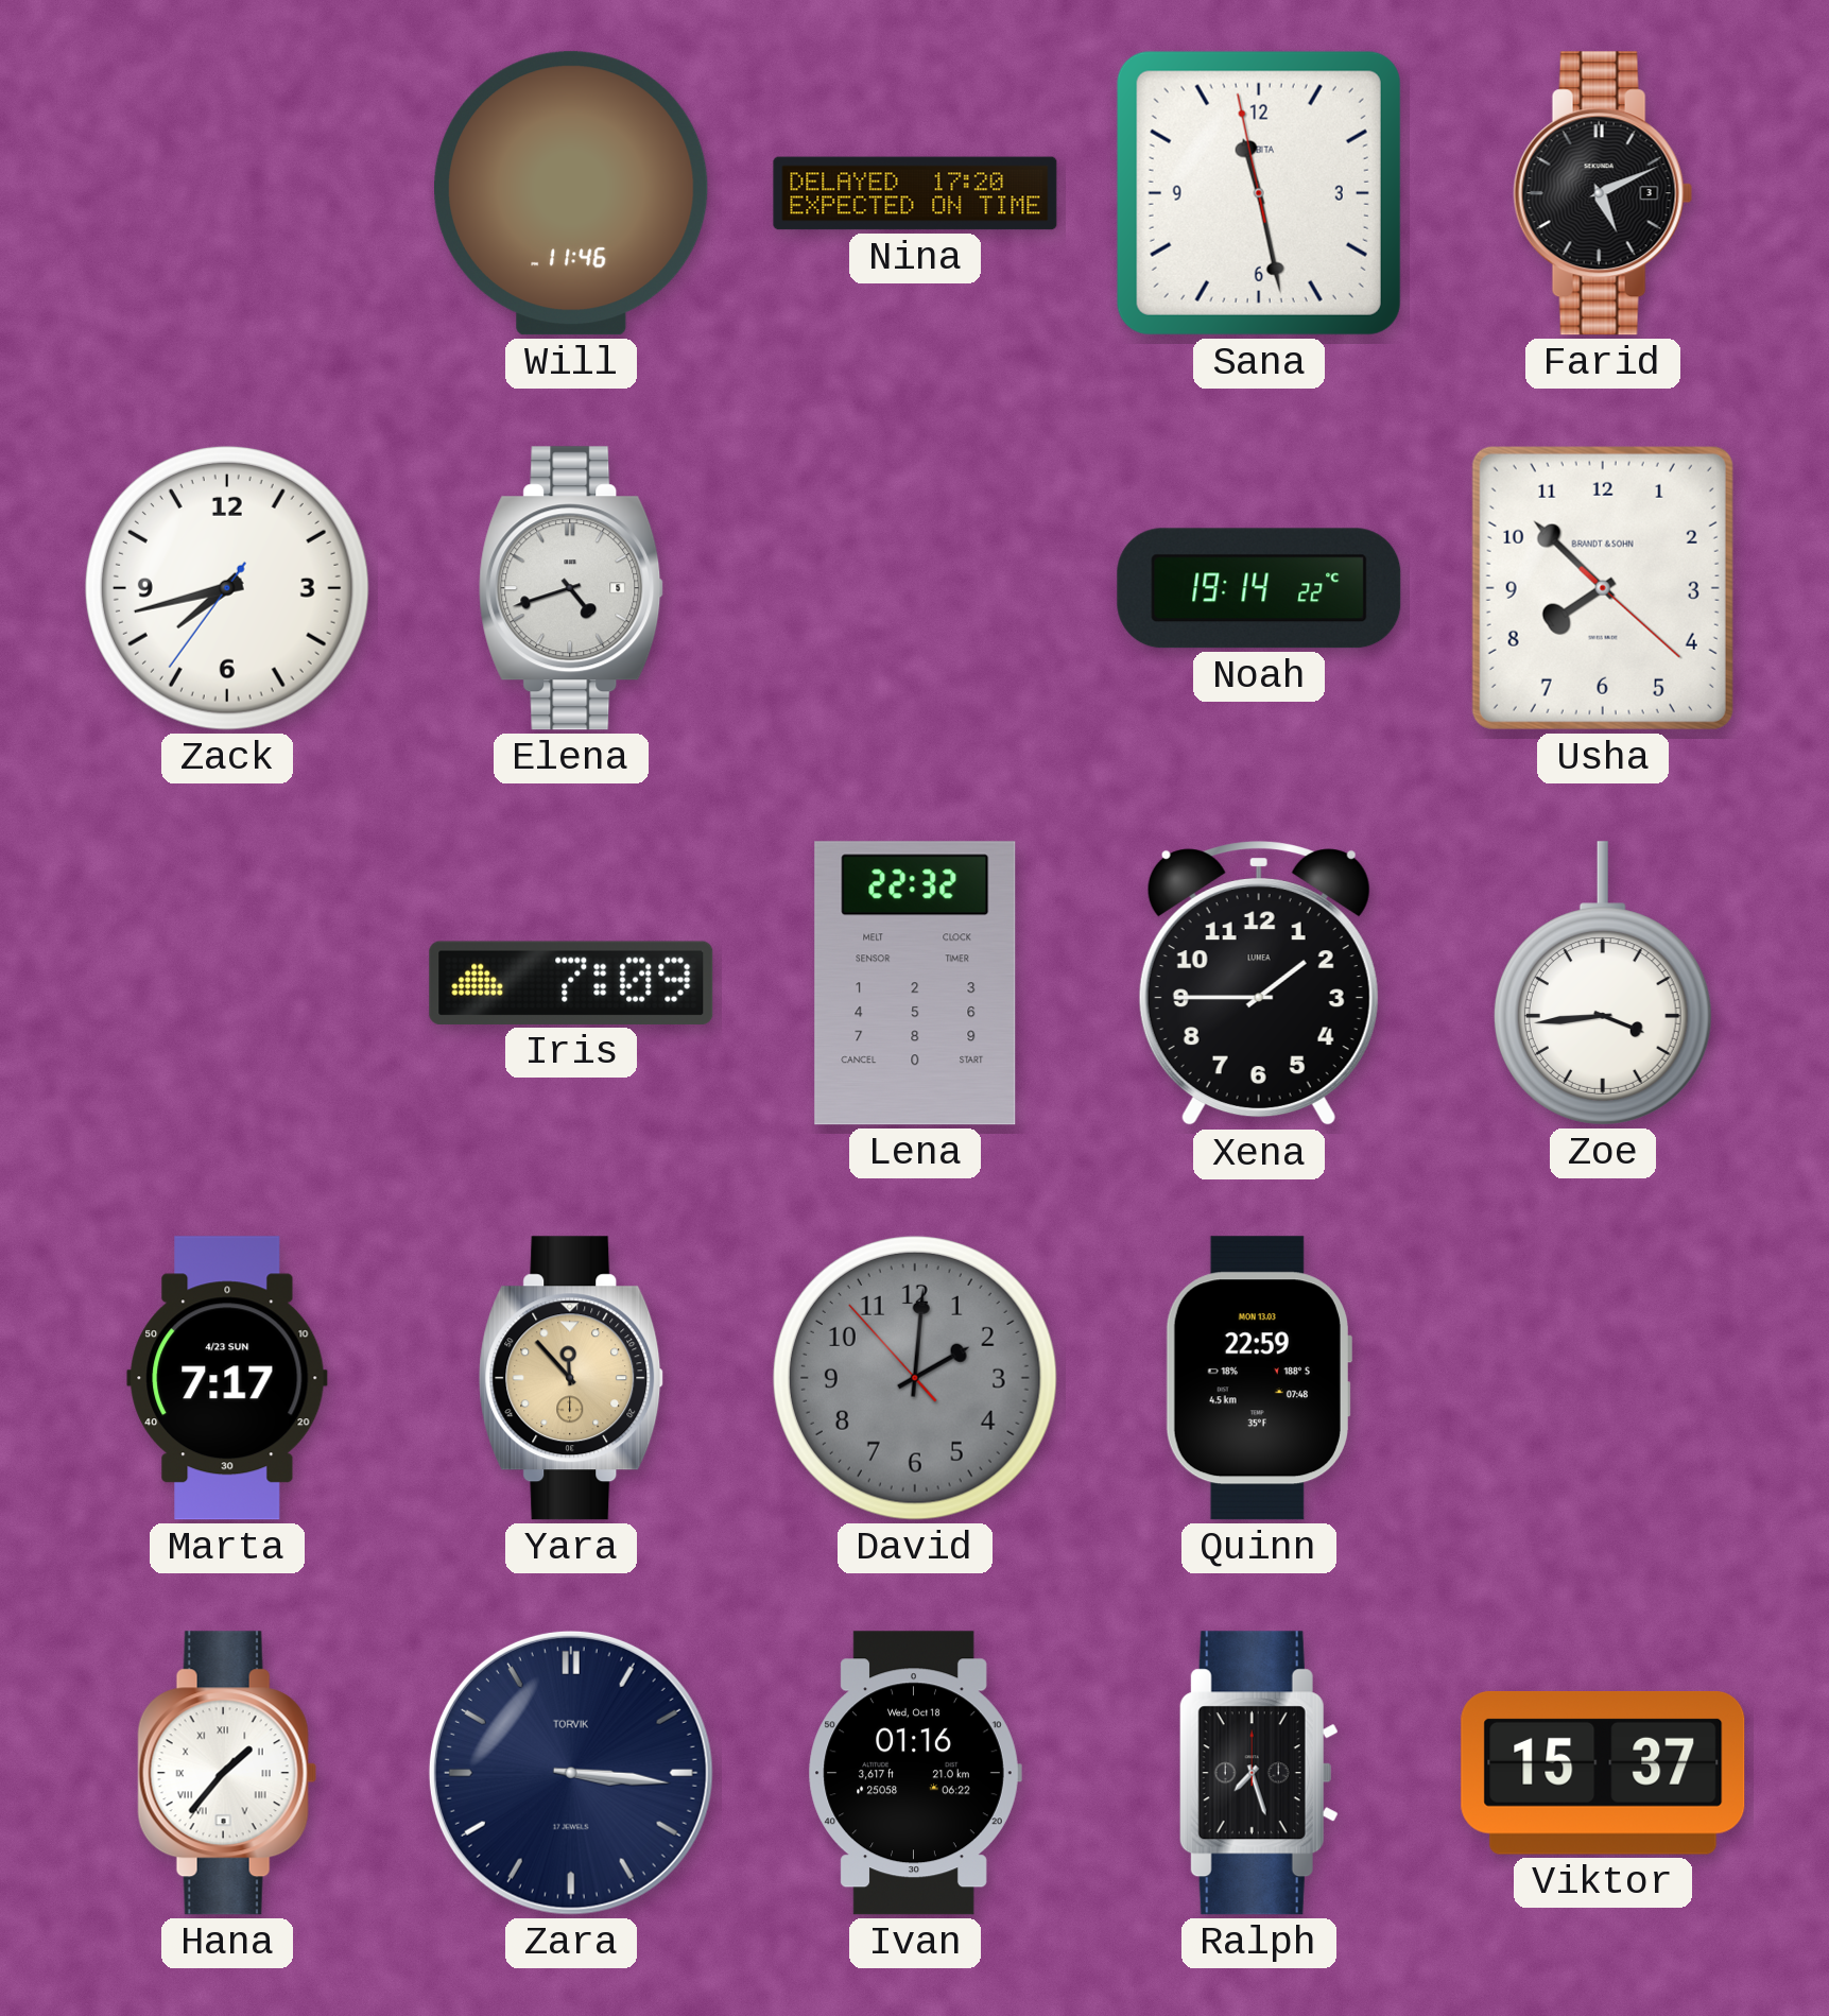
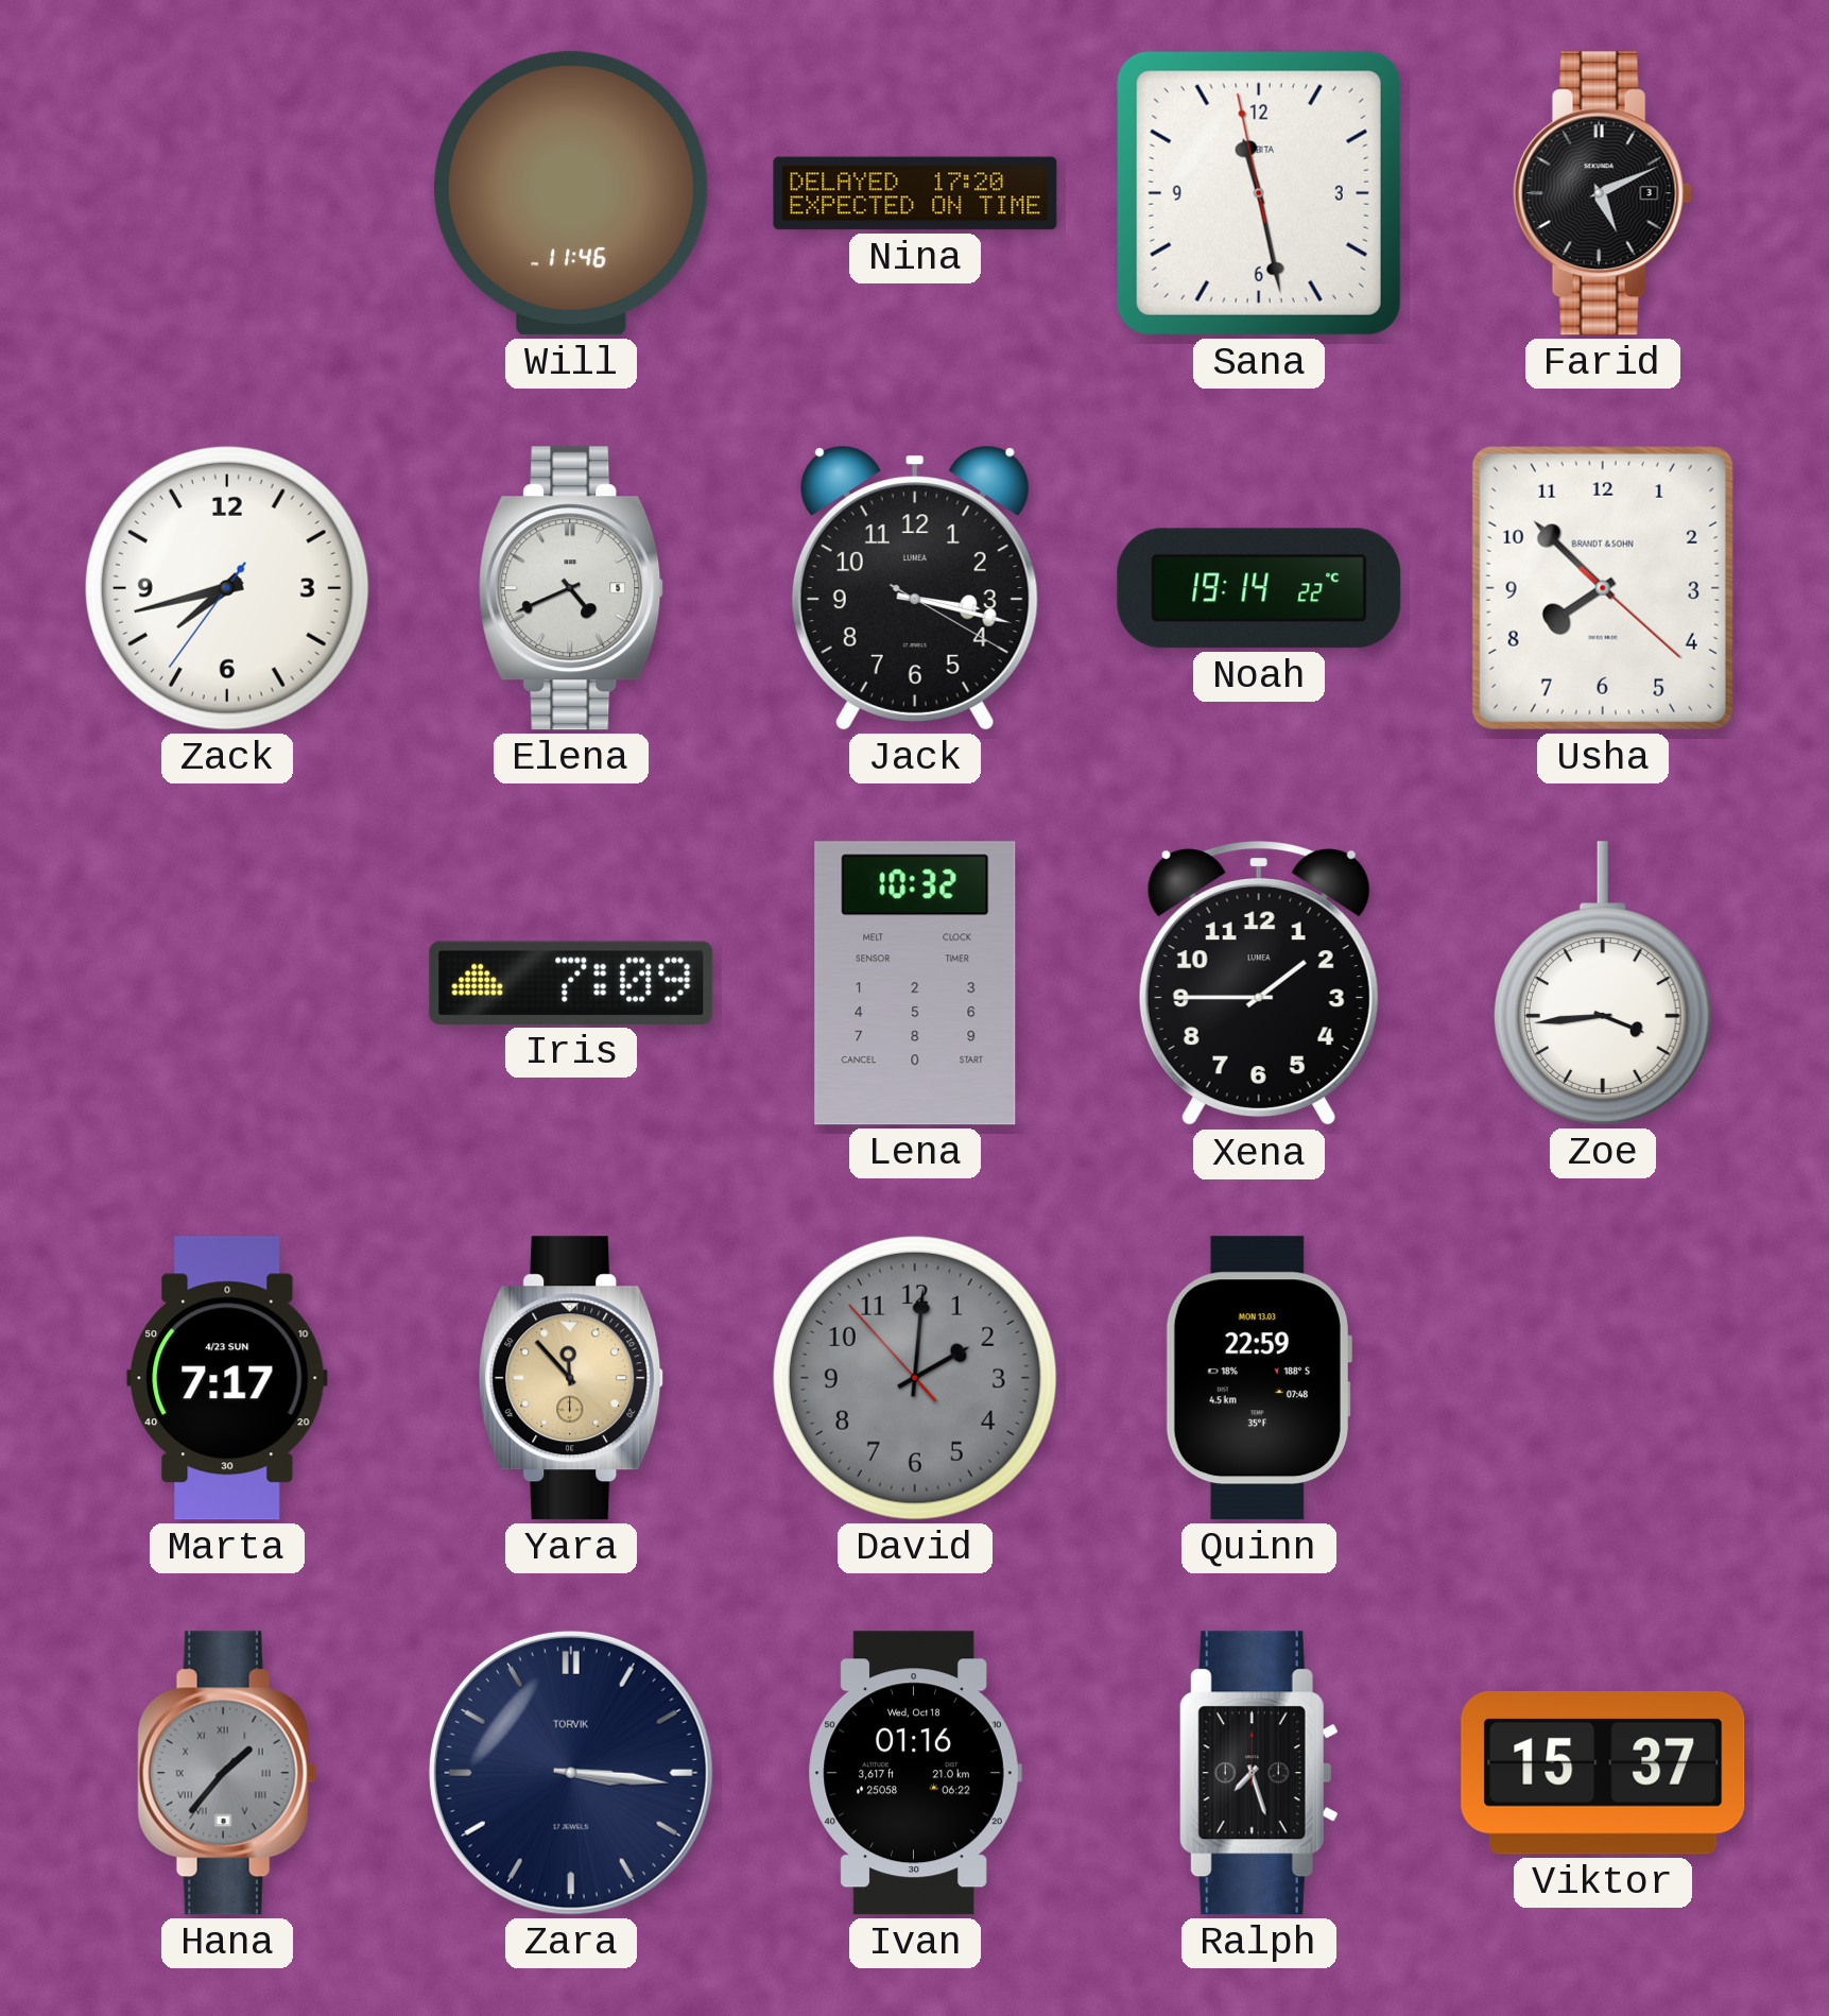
Elena: 4:42 -> 4:41 (571, 588)
Jack: none -> 3:17 (915, 588)
Lena: 22:32 -> 10:32 (915, 983)
Hana dial: white -> grey (227, 1773)
